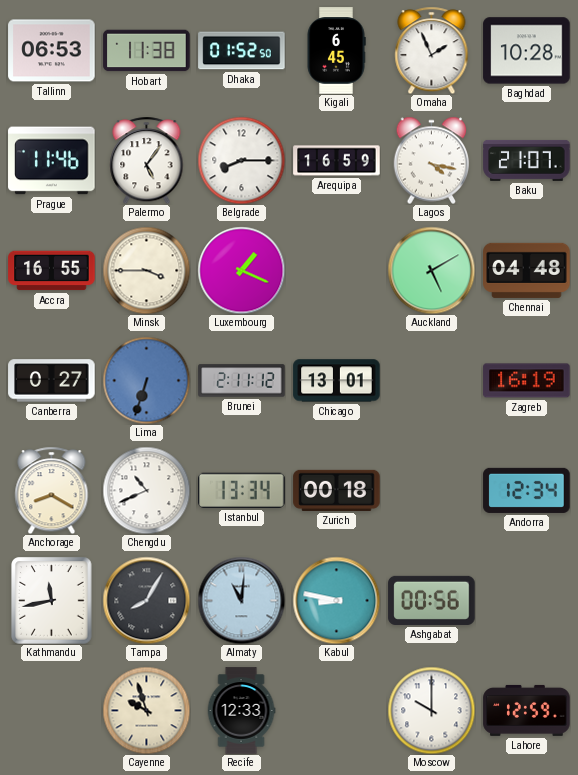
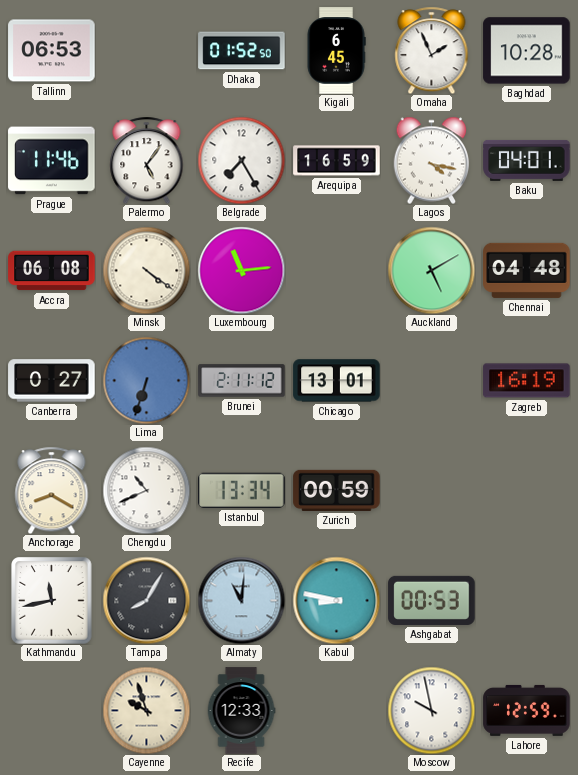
Hobart: 11:38 -> none (147, 51)
Belgrade: 8:15 -> 7:25 (241, 160)
Baku: 21:07 -> 04:01 (527, 160)
Accra: 16:55 -> 06:08 (52, 271)
Minsk: 3:45 -> 4:21 (146, 270)
Luxembourg: 1:19 -> 11:14 (241, 270)
Zurich: 00:18 -> 00:59 (337, 490)
Andorra: 12:34 -> none (527, 490)
Ashgabat: 00:56 -> 00:53 (432, 600)
Moscow: 10:00 -> 9:58 (431, 710)
